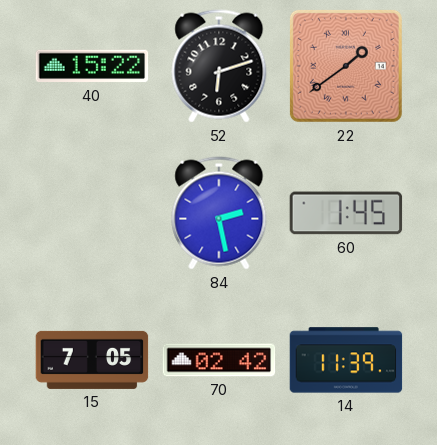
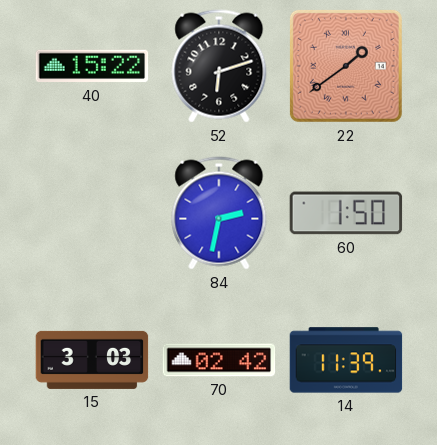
84: 2:28 -> 2:32 (219, 213)
60: 1:45 -> 1:50 (346, 213)
15: 7:05 -> 3:03 (92, 360)
